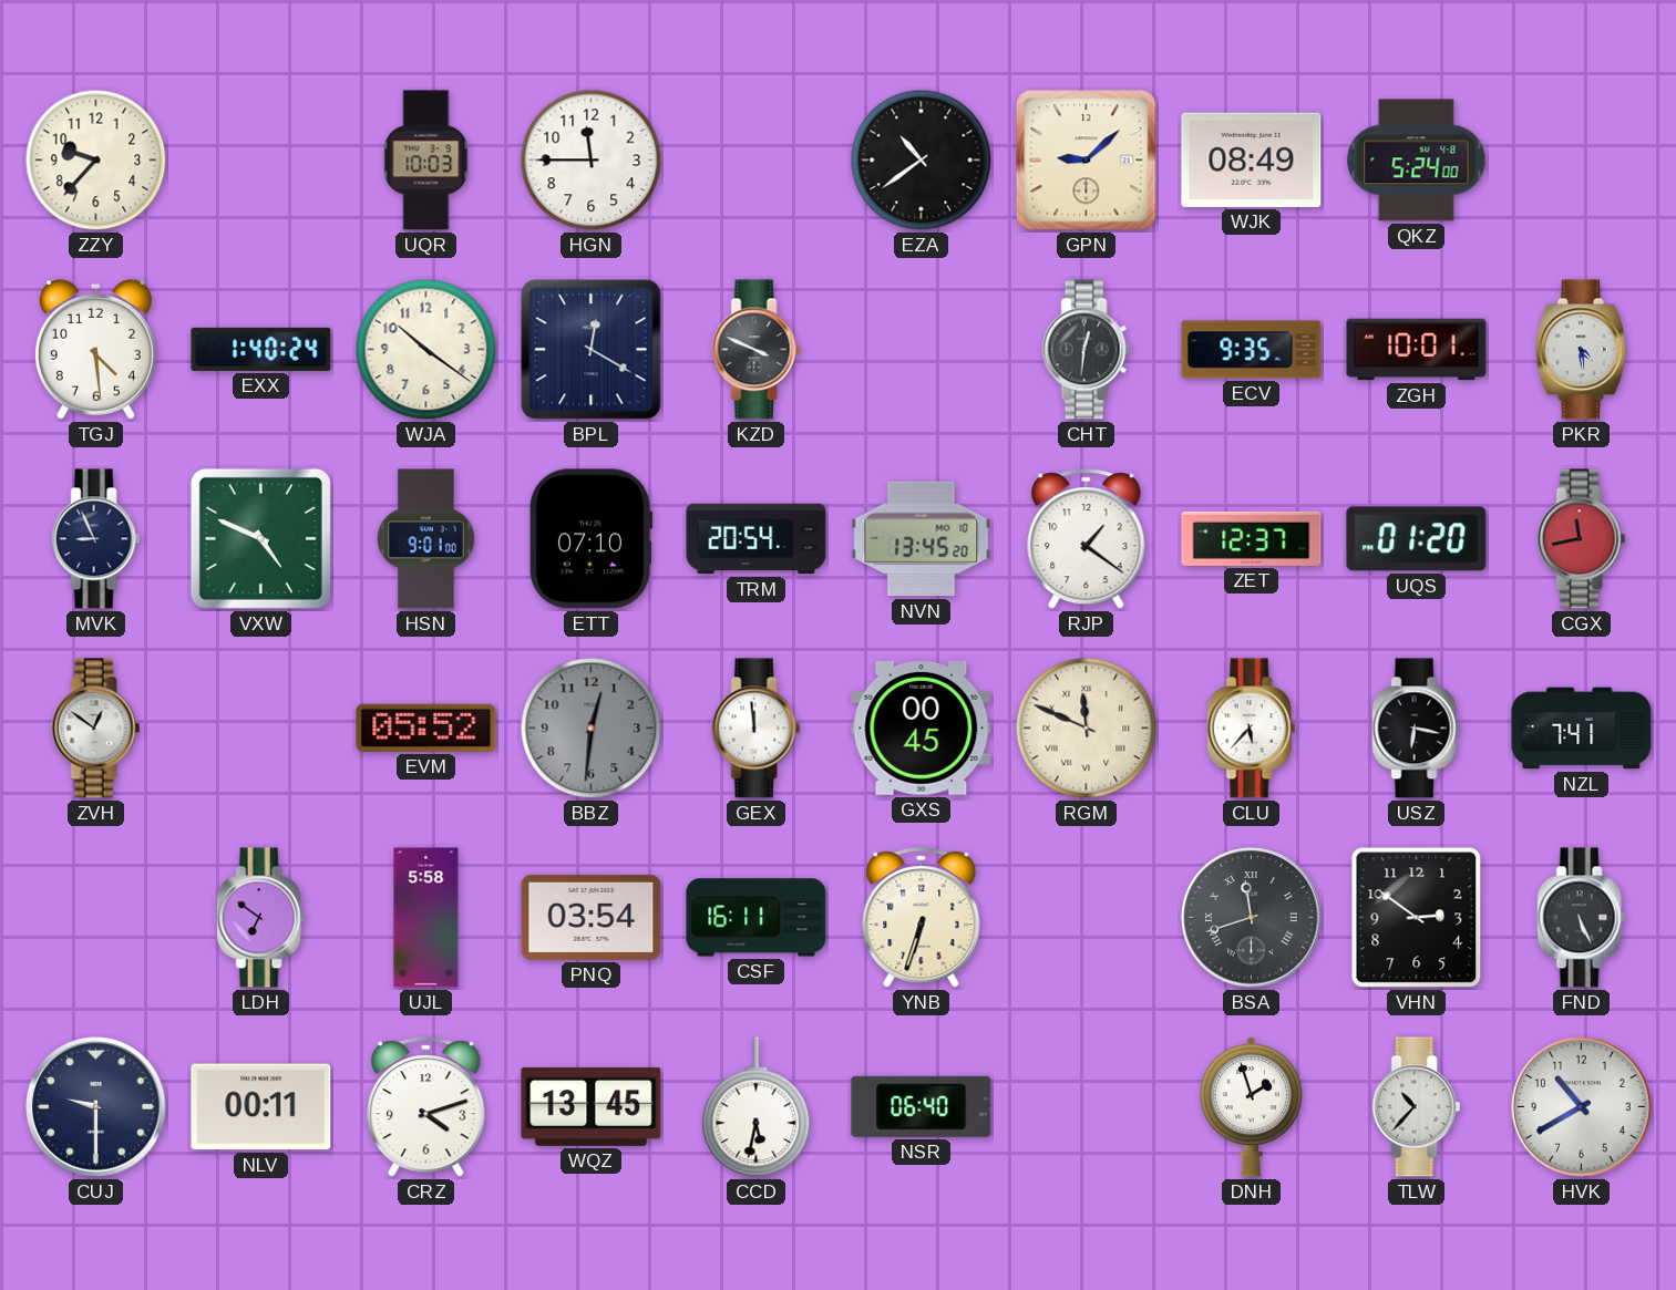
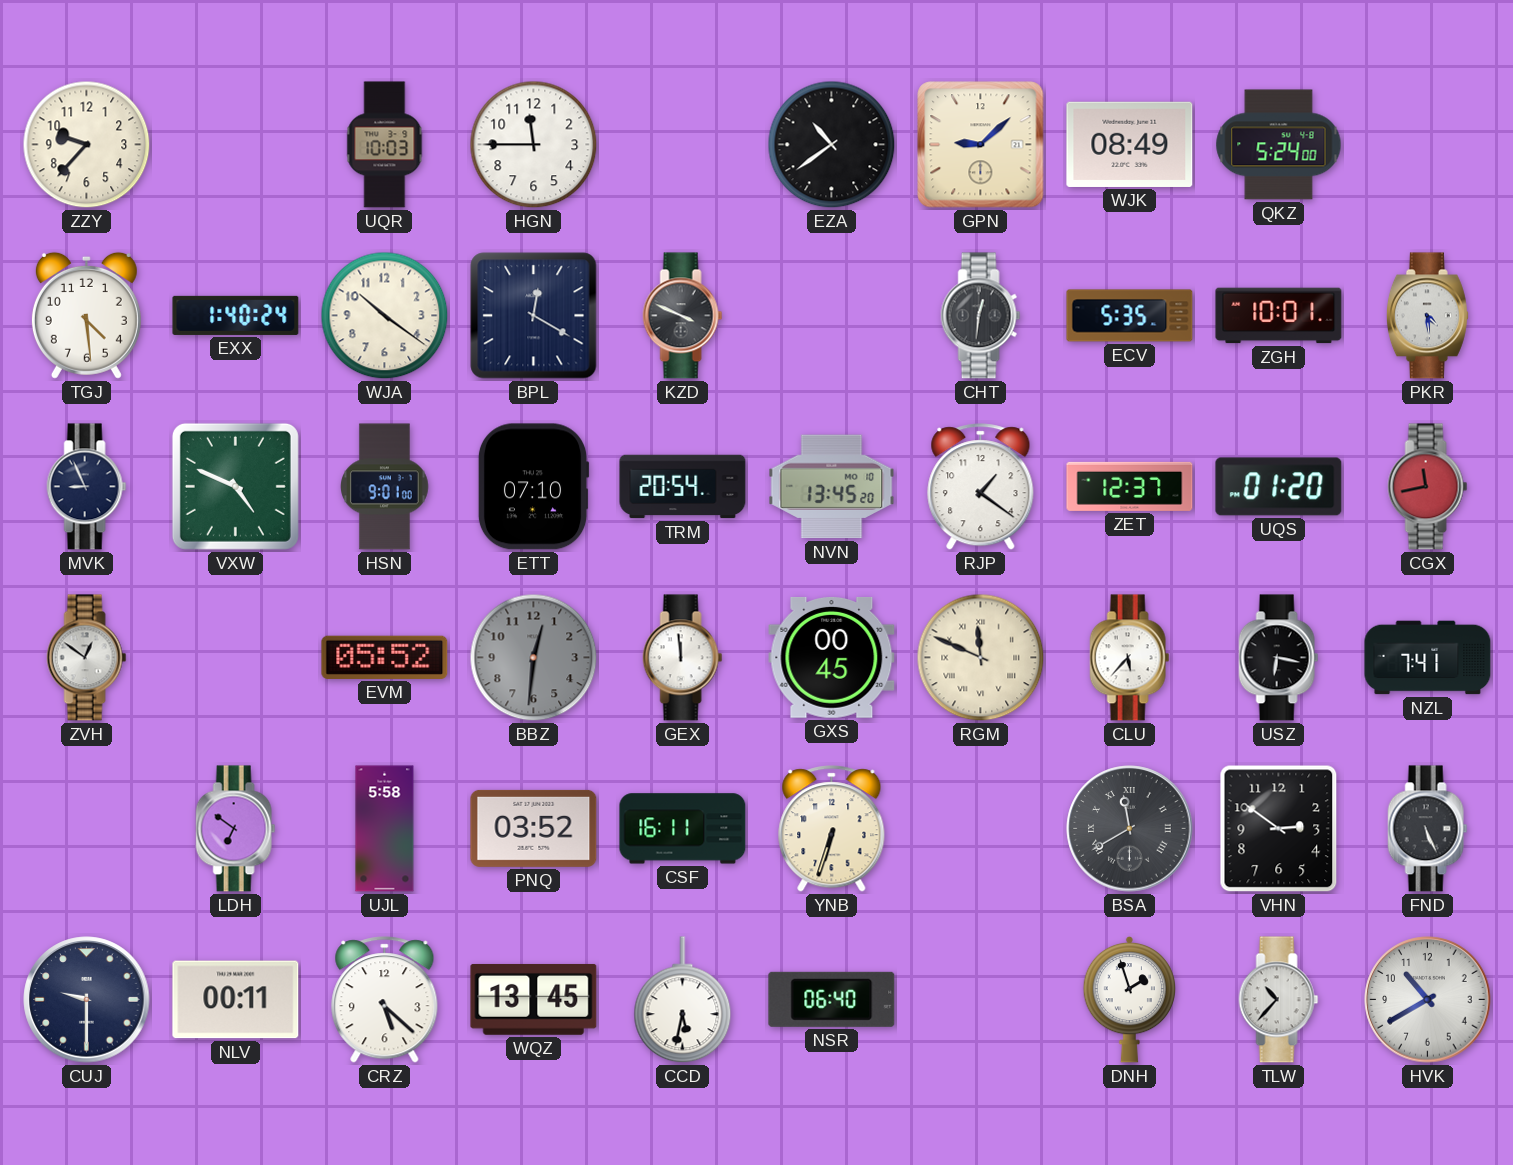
ECV: 9:35 -> 5:35 (1130, 316)
PNQ: 03:54 -> 03:52 (534, 828)
BSA: 11:42 -> 11:40 (1130, 829)
CRZ: 4:12 -> 5:22 (385, 1000)
